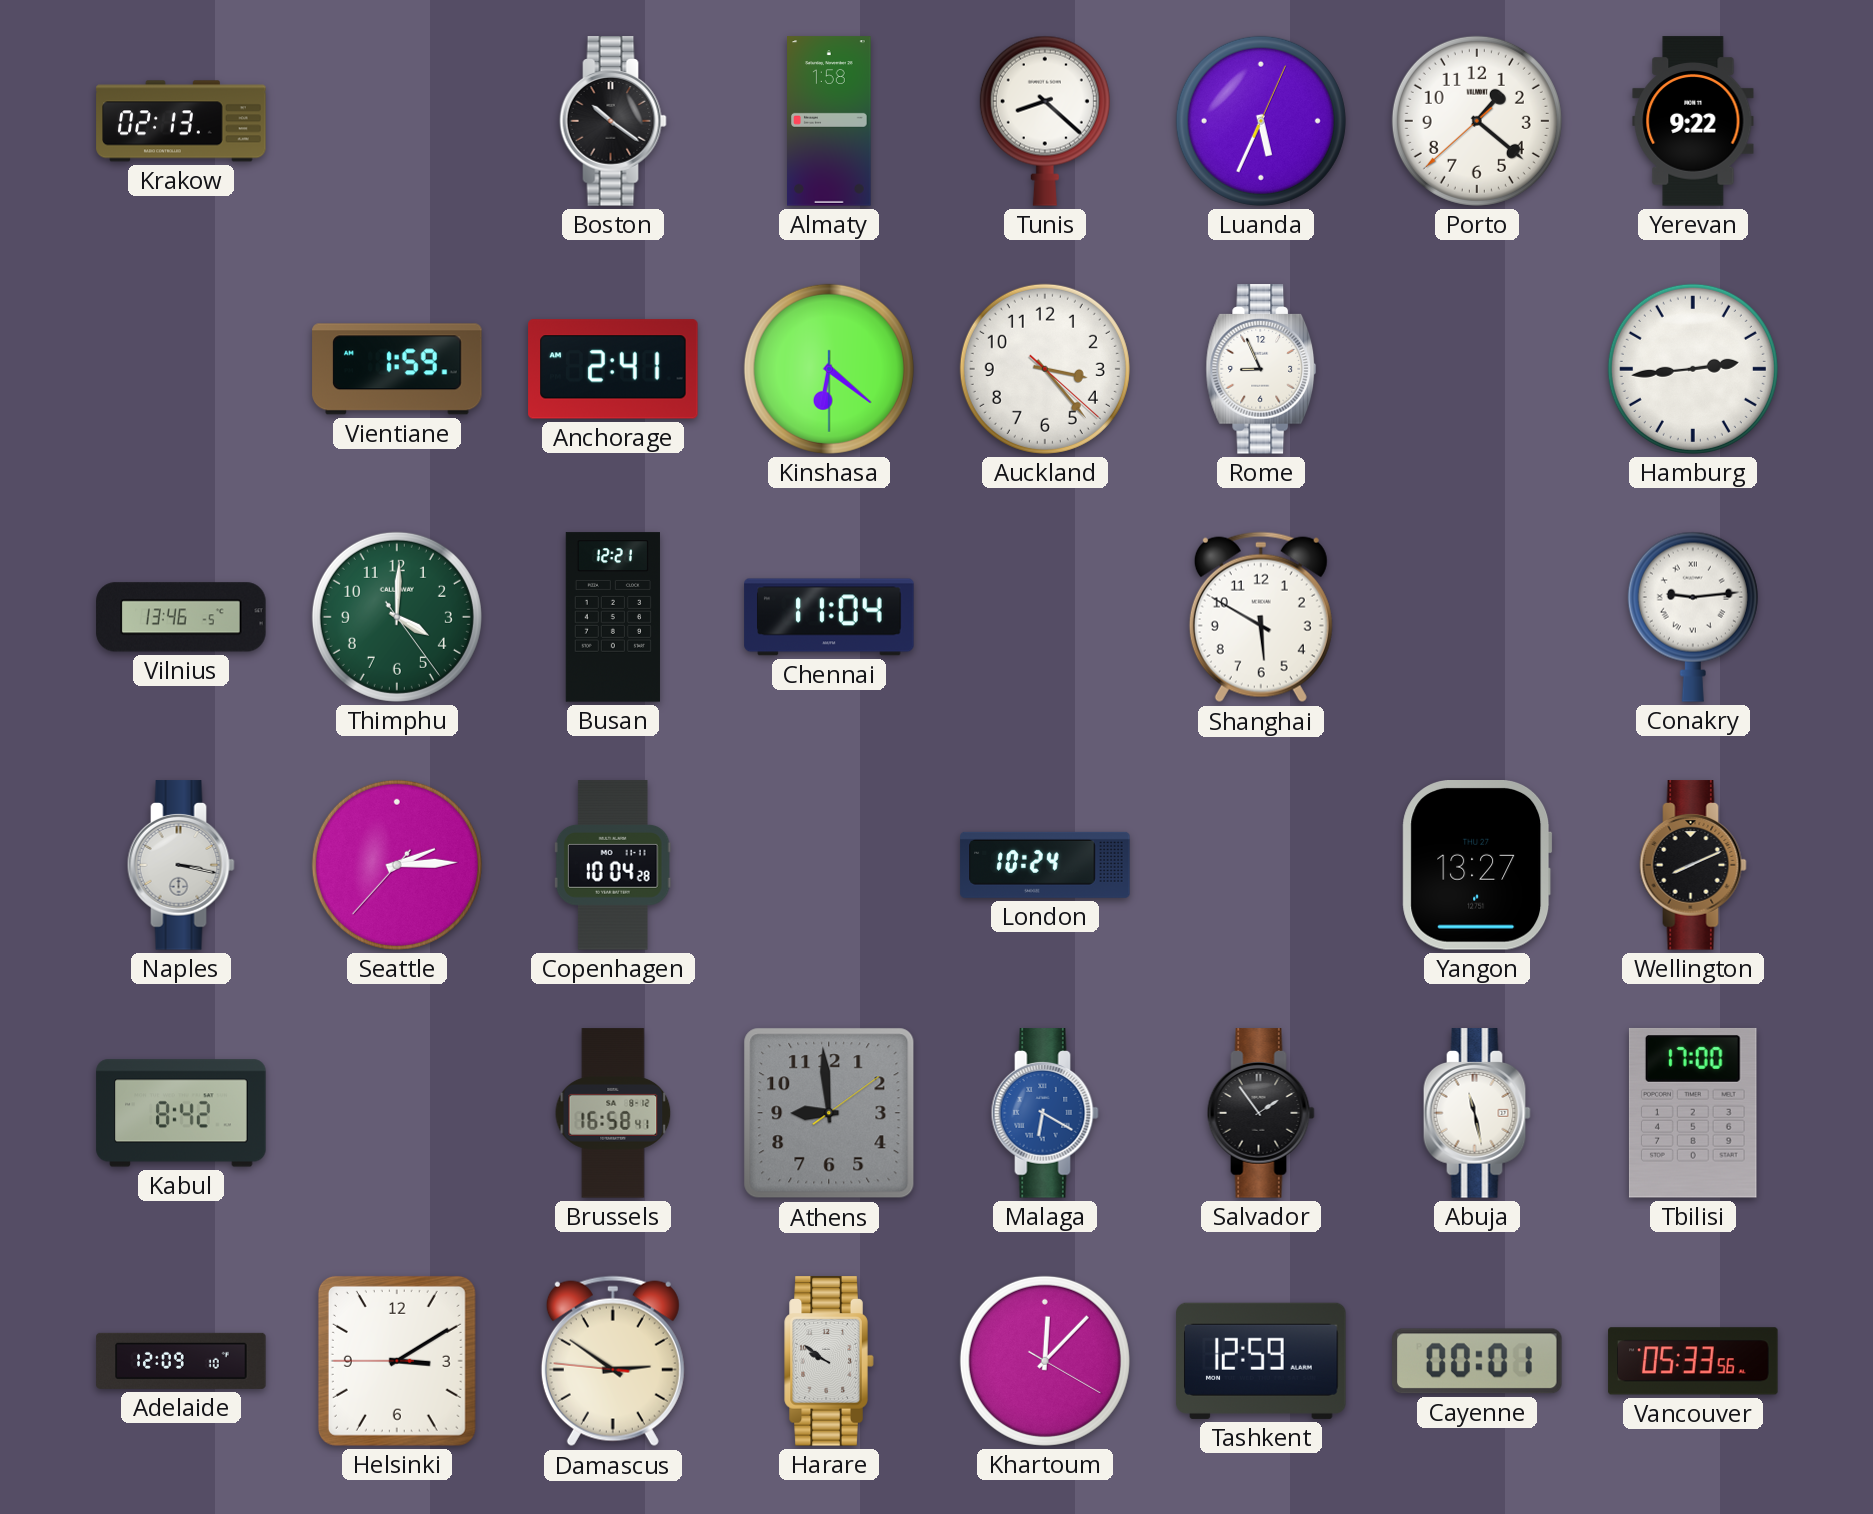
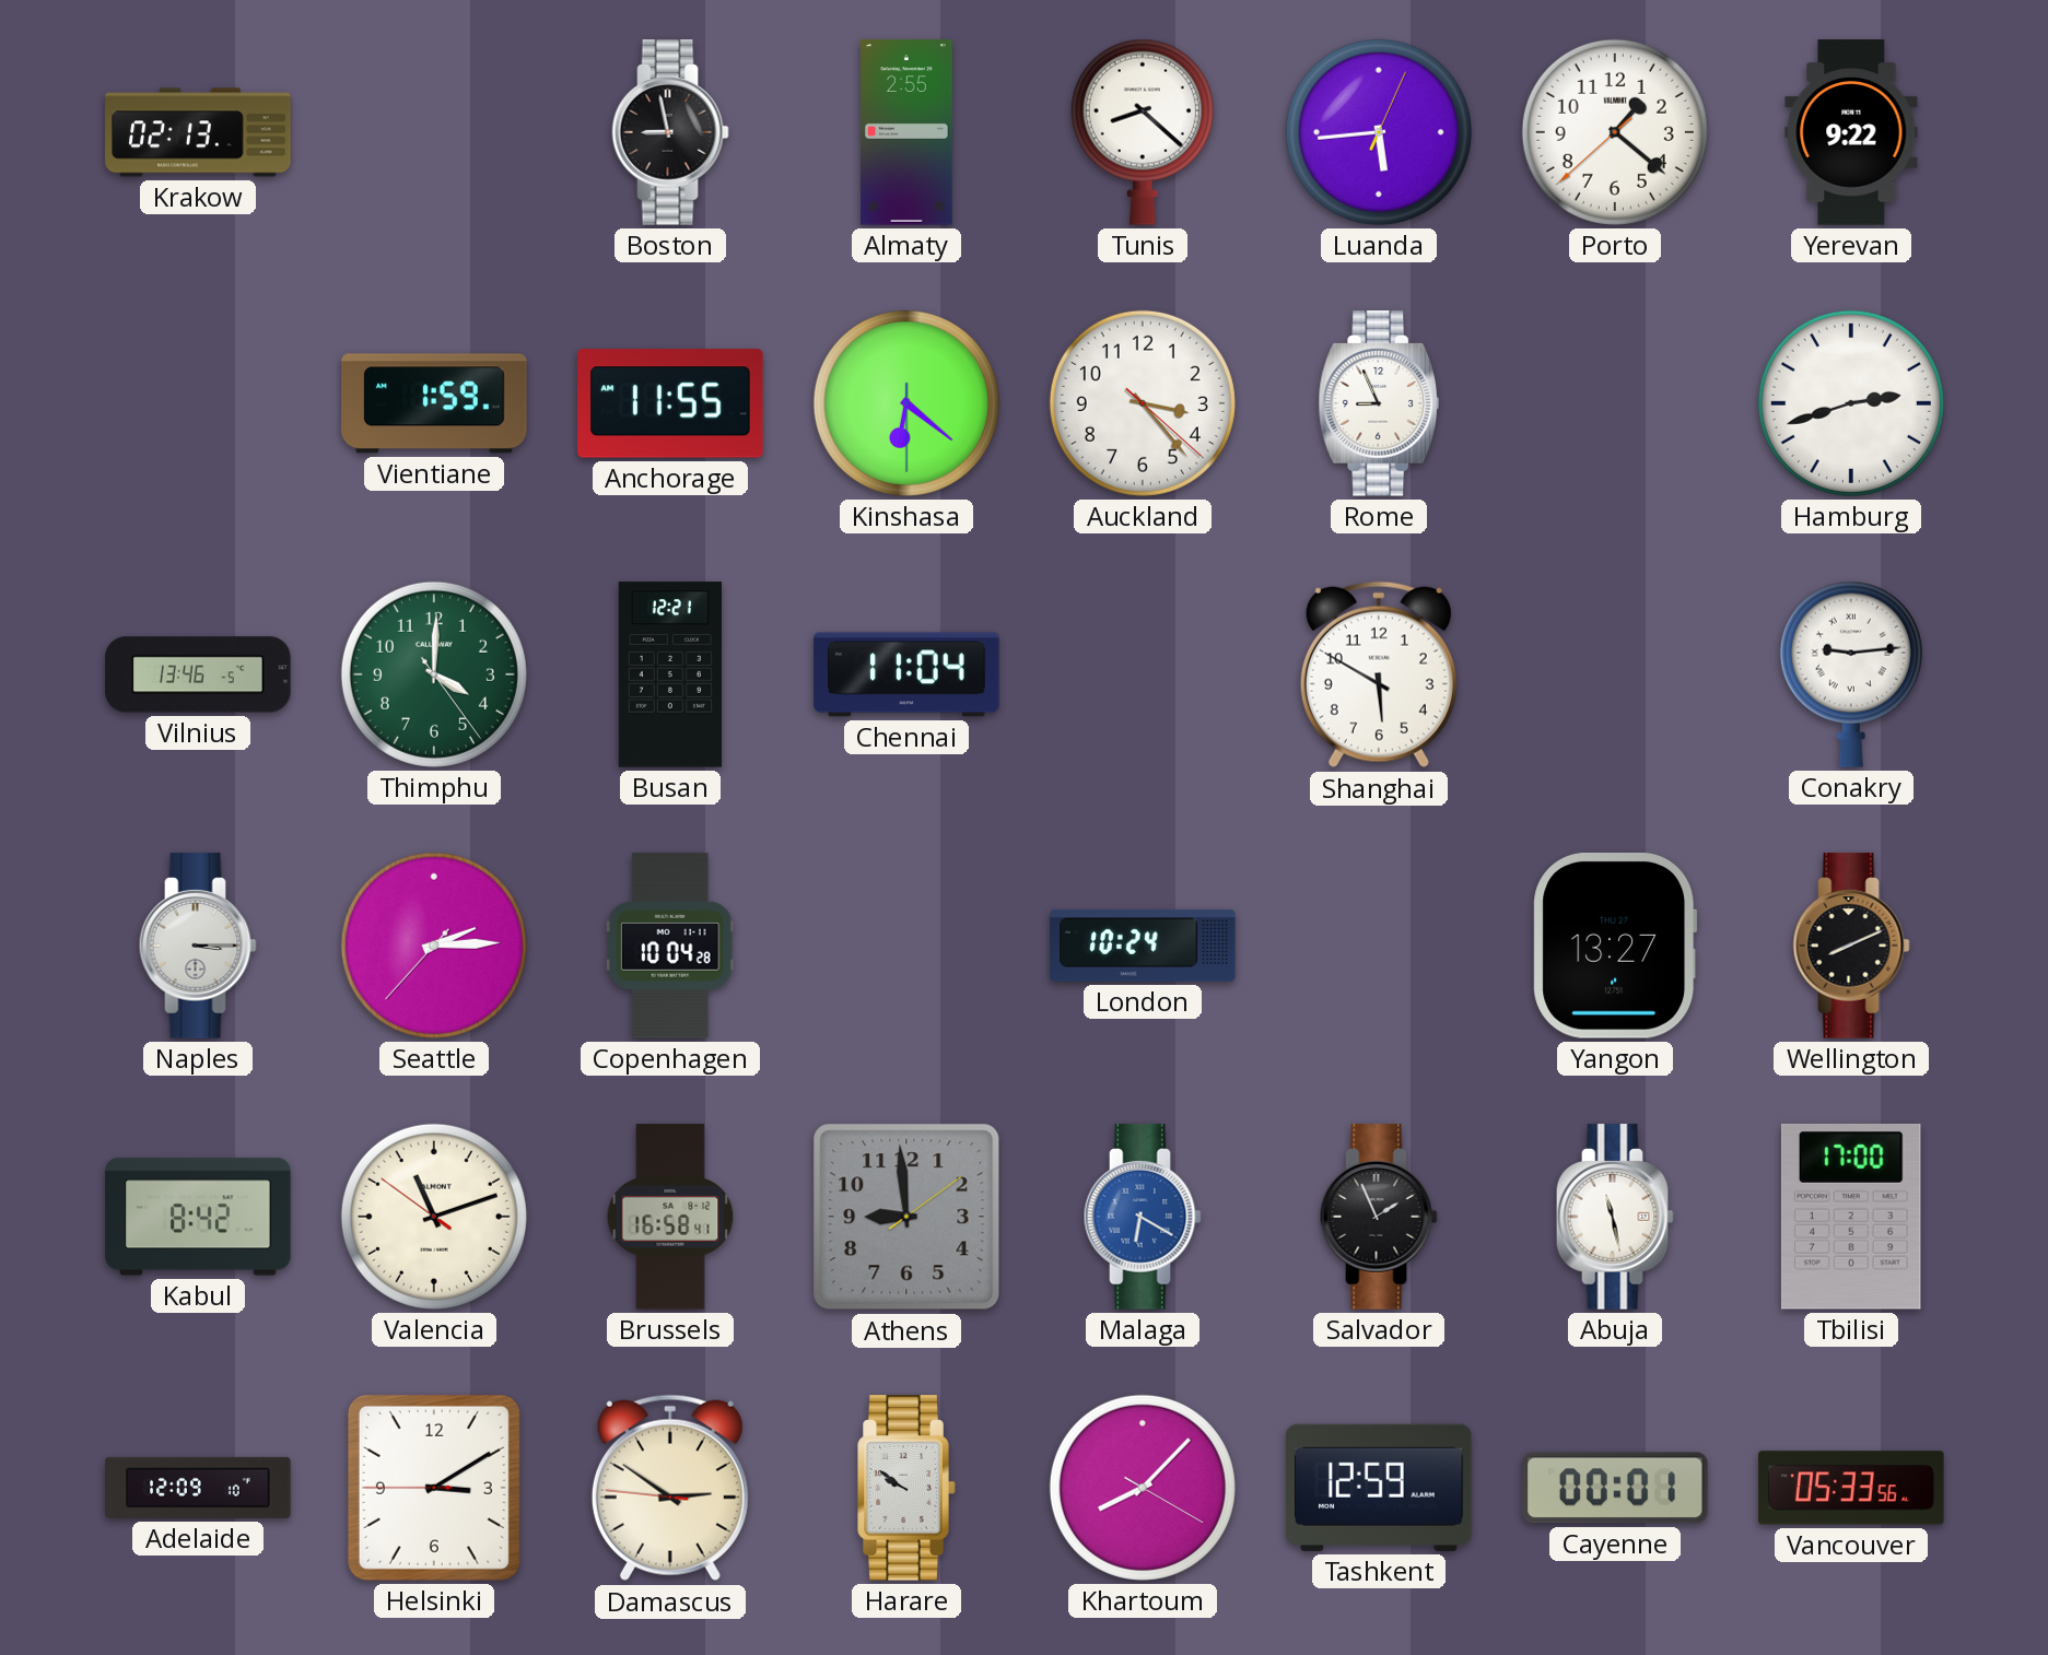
Boston: 10:21 -> 8:58 (670, 132)
Almaty: 1:58 -> 2:55 (906, 132)
Luanda: 5:34 -> 5:44 (1379, 132)
Anchorage: 2:41 -> 11:55 (670, 403)
Hamburg: 2:44 -> 2:42 (1851, 403)
Naples: 3:17 -> 3:15 (198, 946)
Valencia: none -> 11:11 (434, 1217)
Salvador: 1:54 -> 1:56 (1379, 1217)
Khartoum: 12:07 -> 8:07 (1143, 1488)
